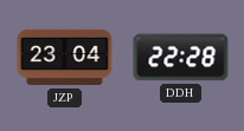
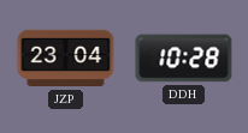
DDH: 22:28 -> 10:28 (184, 59)
